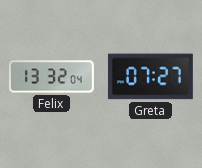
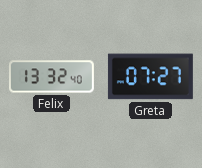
Felix: 13:32:04 -> 13:32:40 (51, 77)
